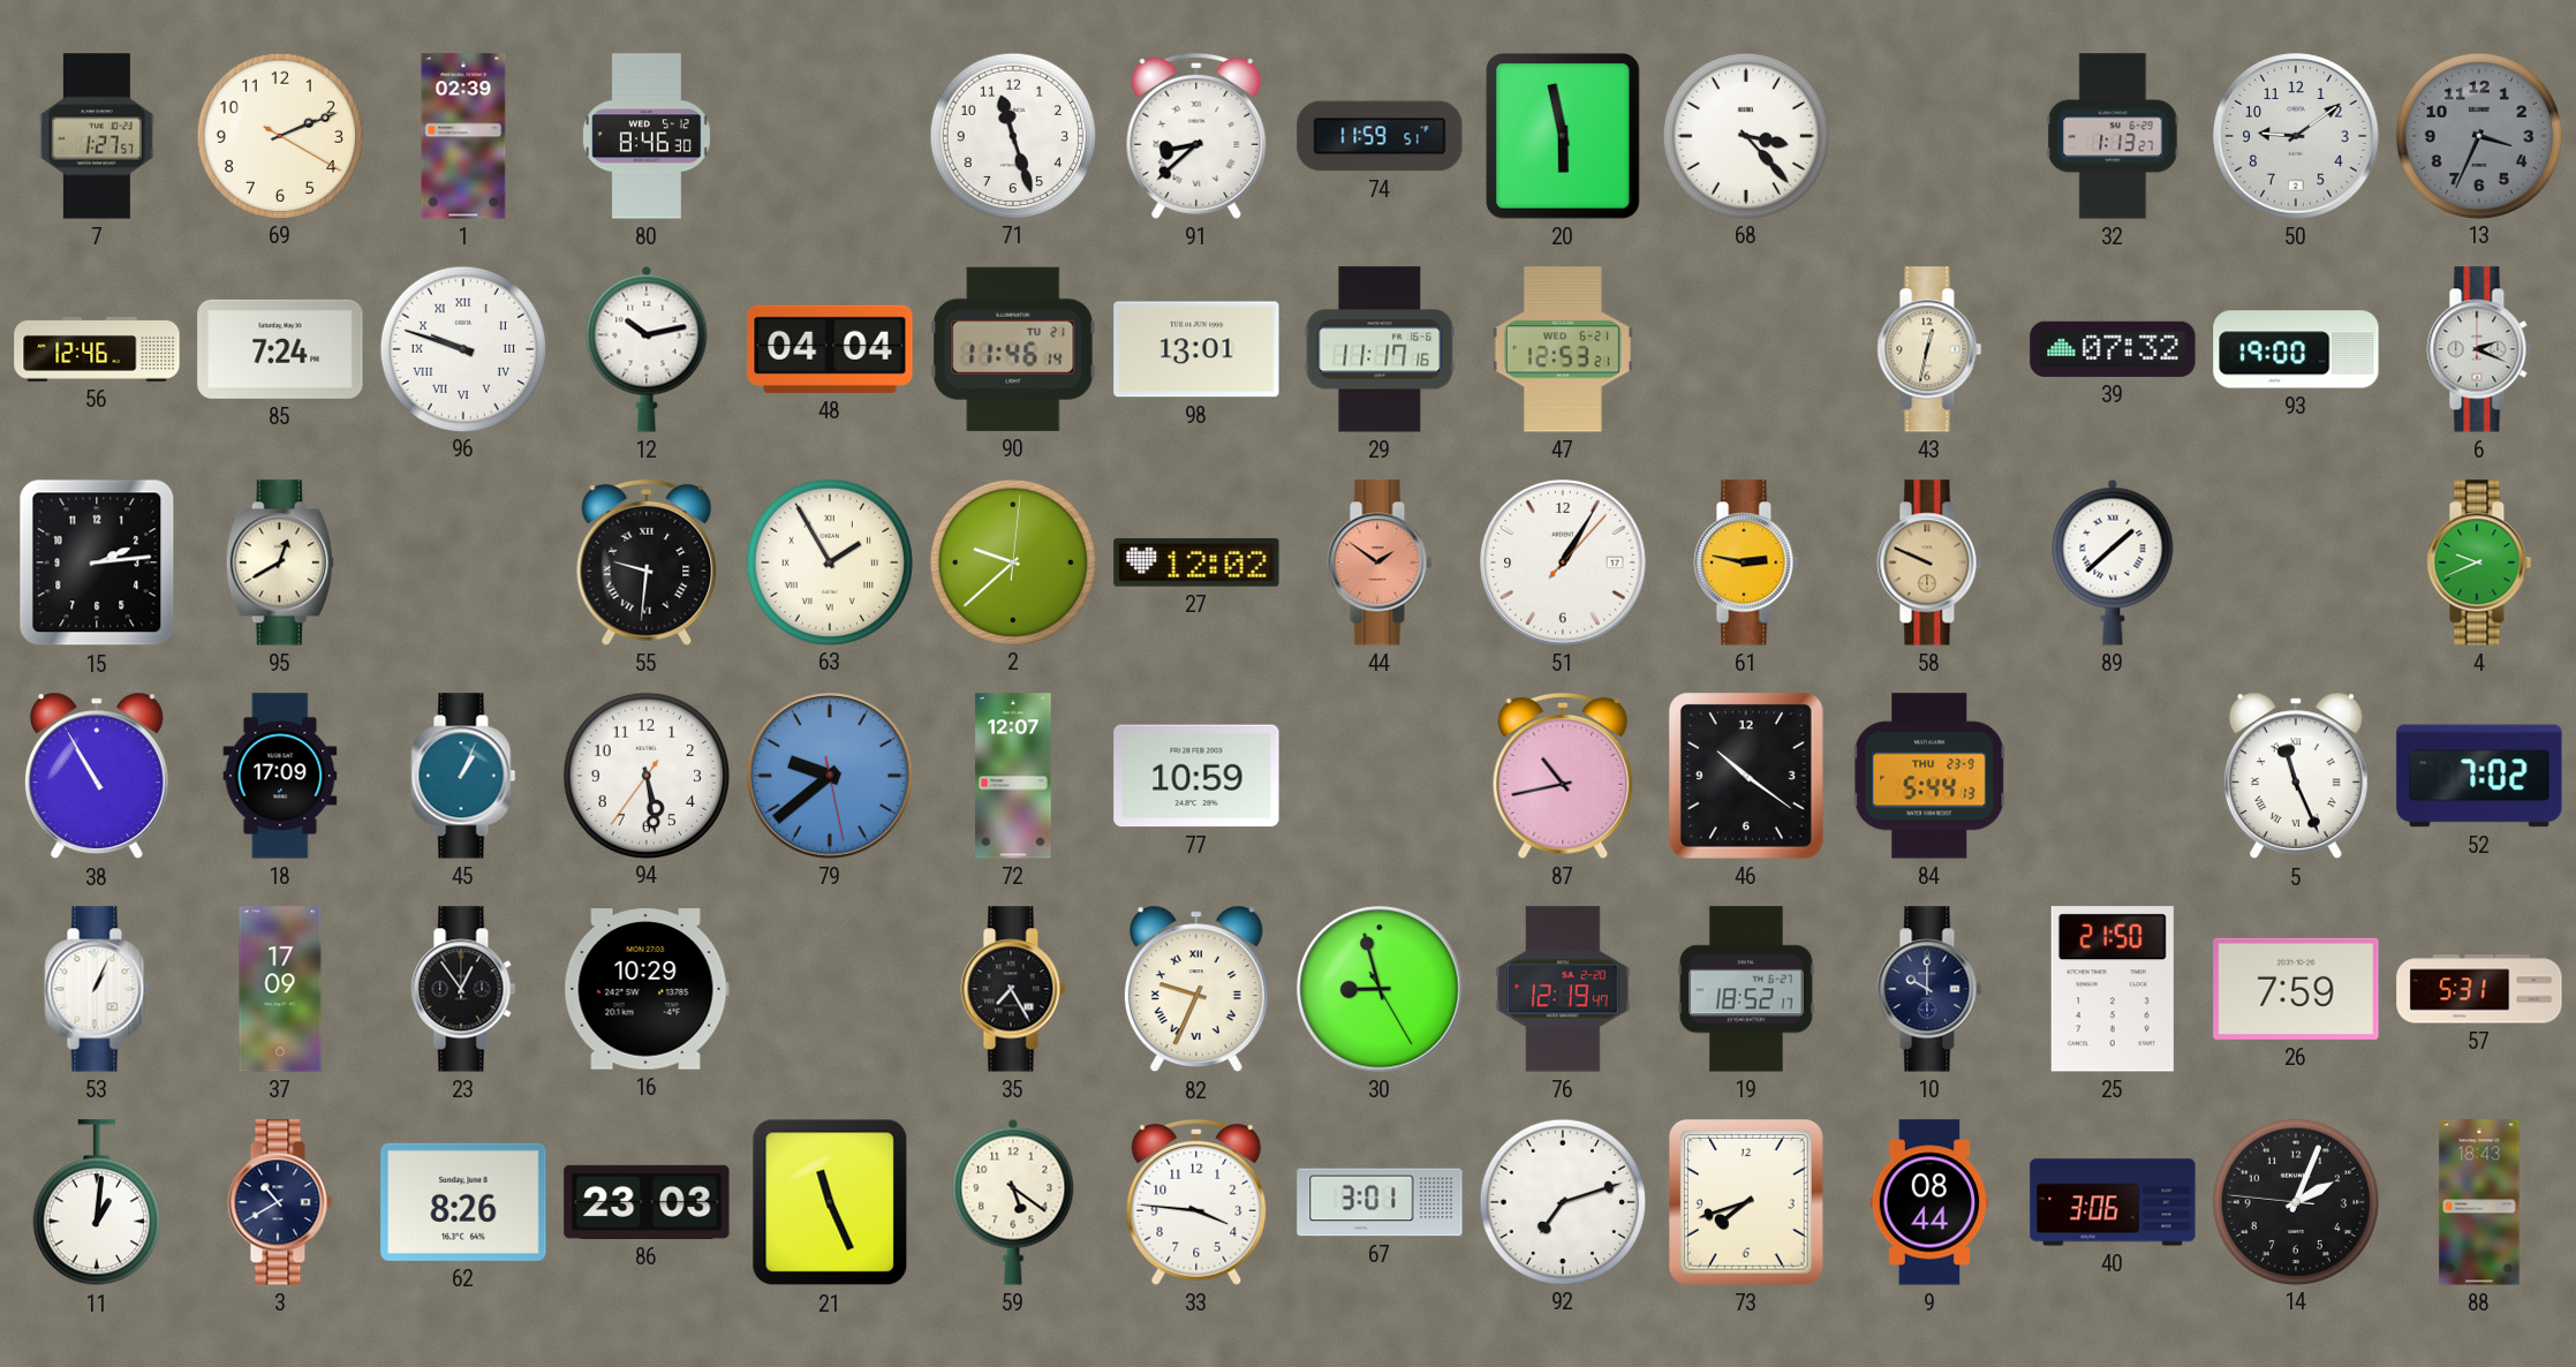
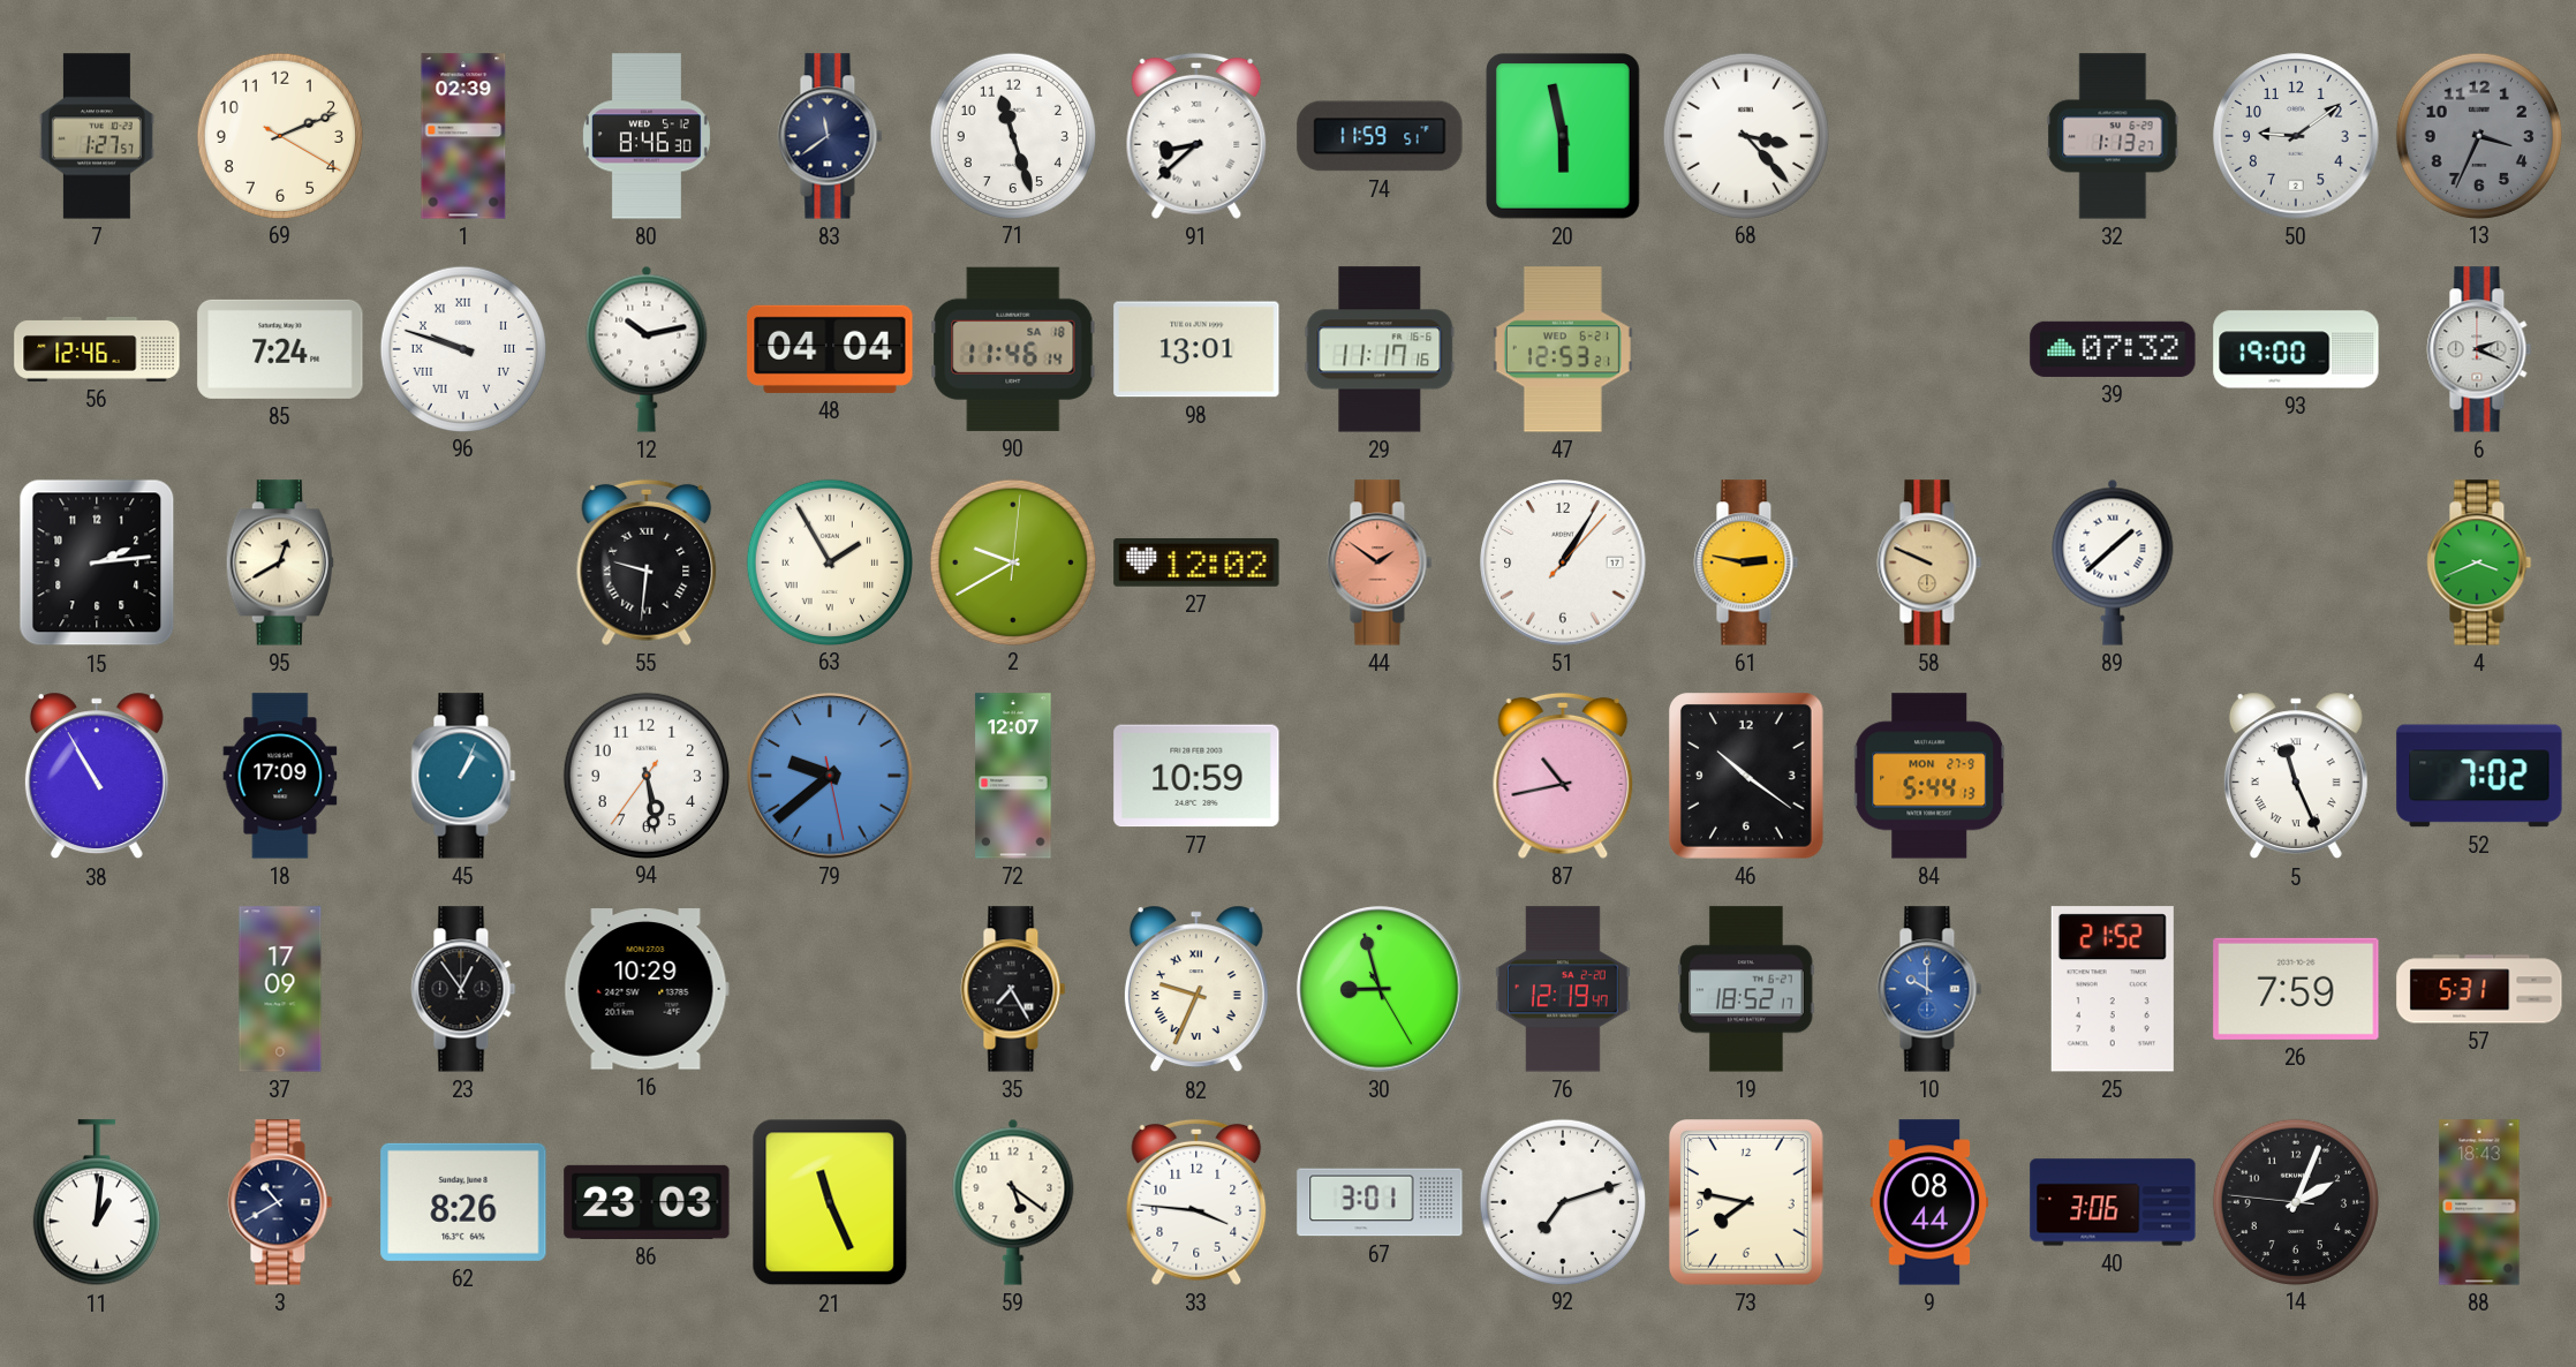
83: none -> 11:39 (830, 136)
90 date: TU 21 -> SA 18 (1013, 349)
43: 12:32 -> none (1929, 349)
2: 9:38 -> 9:40 (1012, 561)
4: 9:41 -> 3:41 (2479, 562)
84 date: THU 23-9 -> MON 27-9 (1929, 776)
53: 1:04 -> none (97, 989)
10 dial: navy -> blue (1929, 989)
25: 21:50 -> 21:52 (2113, 989)
73: 7:42 -> 7:47 (1746, 1203)
